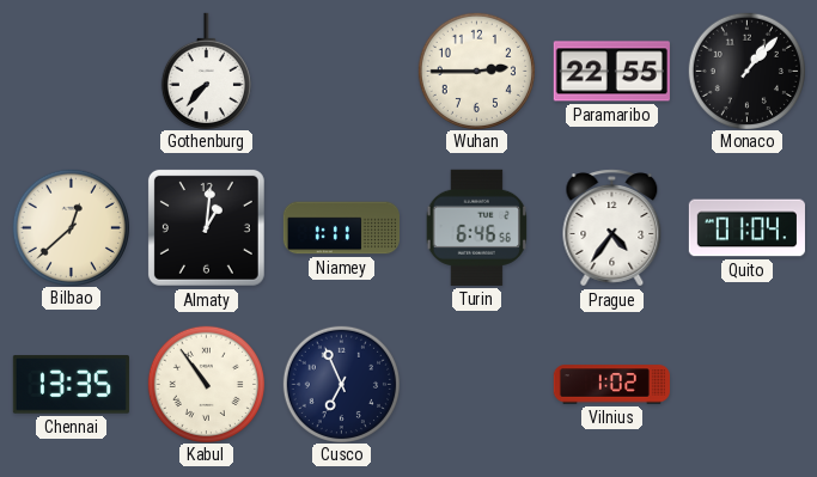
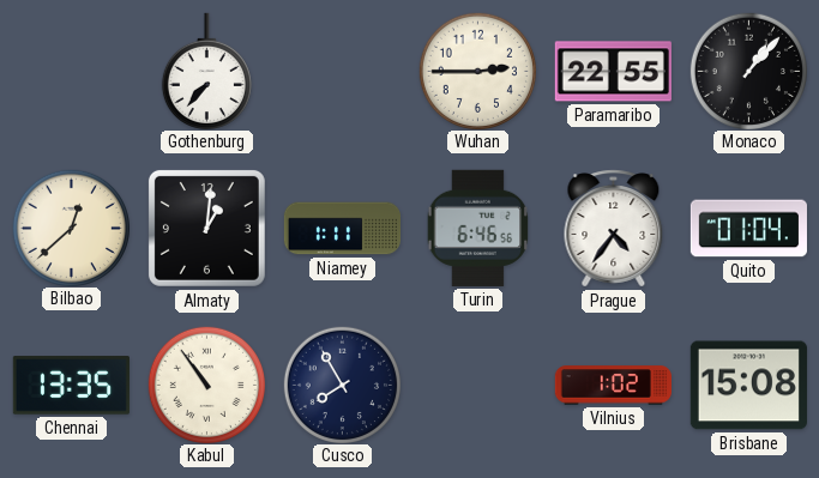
Cusco: 6:56 -> 7:55 (342, 385)
Brisbane: none -> 15:08 (748, 386)
